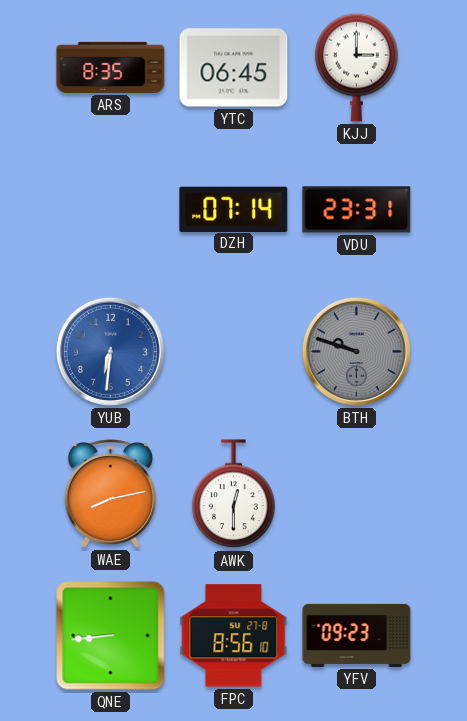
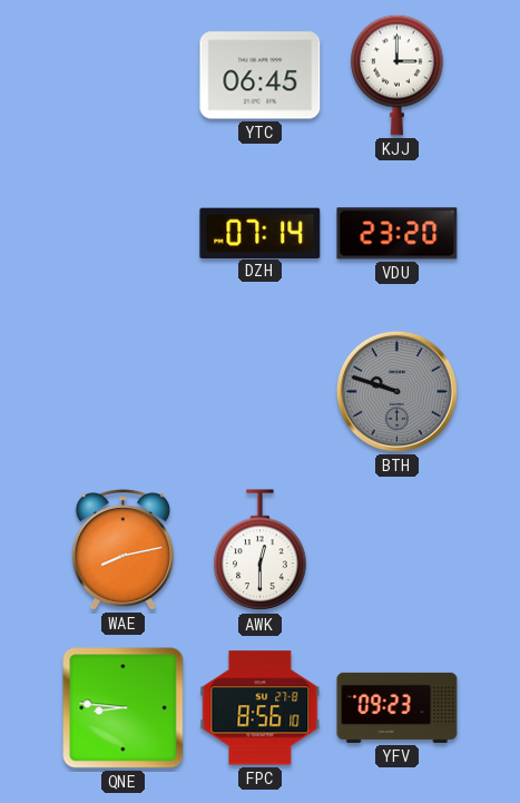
ARS: 8:35 -> none (111, 67)
VDU: 23:31 -> 23:20 (398, 234)
YUB: 6:31 -> none (110, 351)
QNE: 8:44 -> 8:46 (124, 708)
